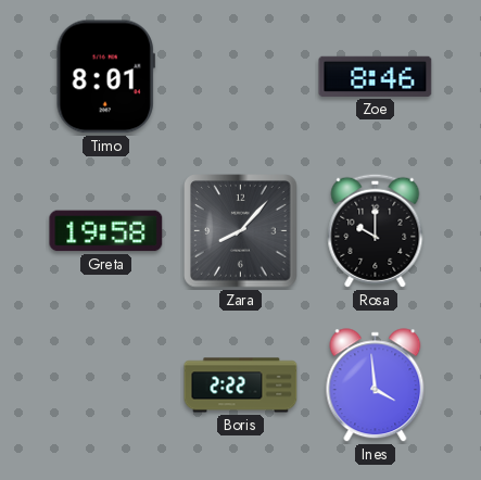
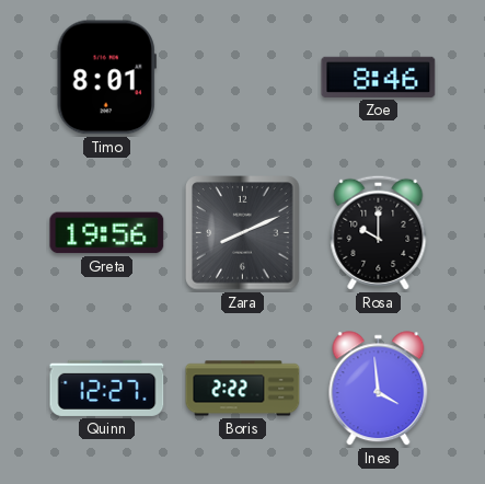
Greta: 19:58 -> 19:56 (107, 233)
Zara: 8:07 -> 8:11 (243, 233)
Quinn: none -> 12:27 (107, 388)
